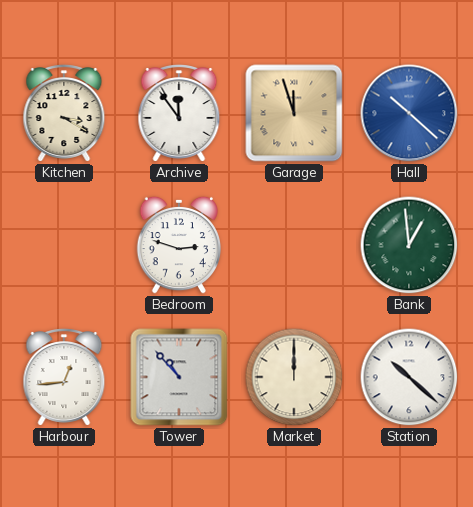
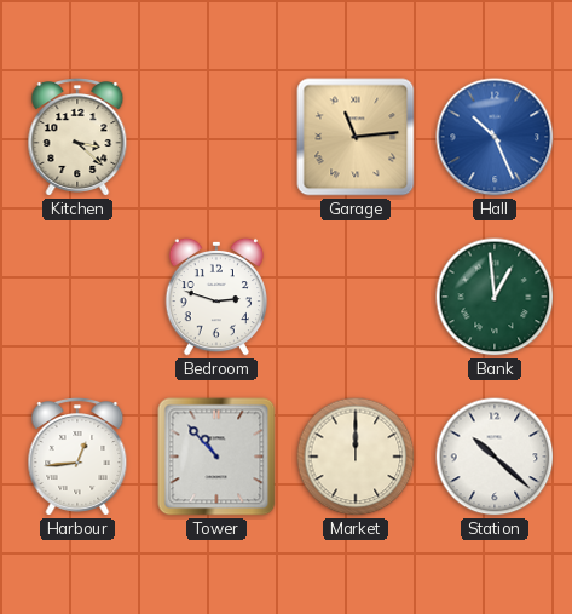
Kitchen: 3:20 -> 3:22 (77, 138)
Archive: 11:54 -> none (179, 114)
Garage: 11:57 -> 11:14 (356, 137)
Hall: 10:22 -> 10:26 (495, 137)
